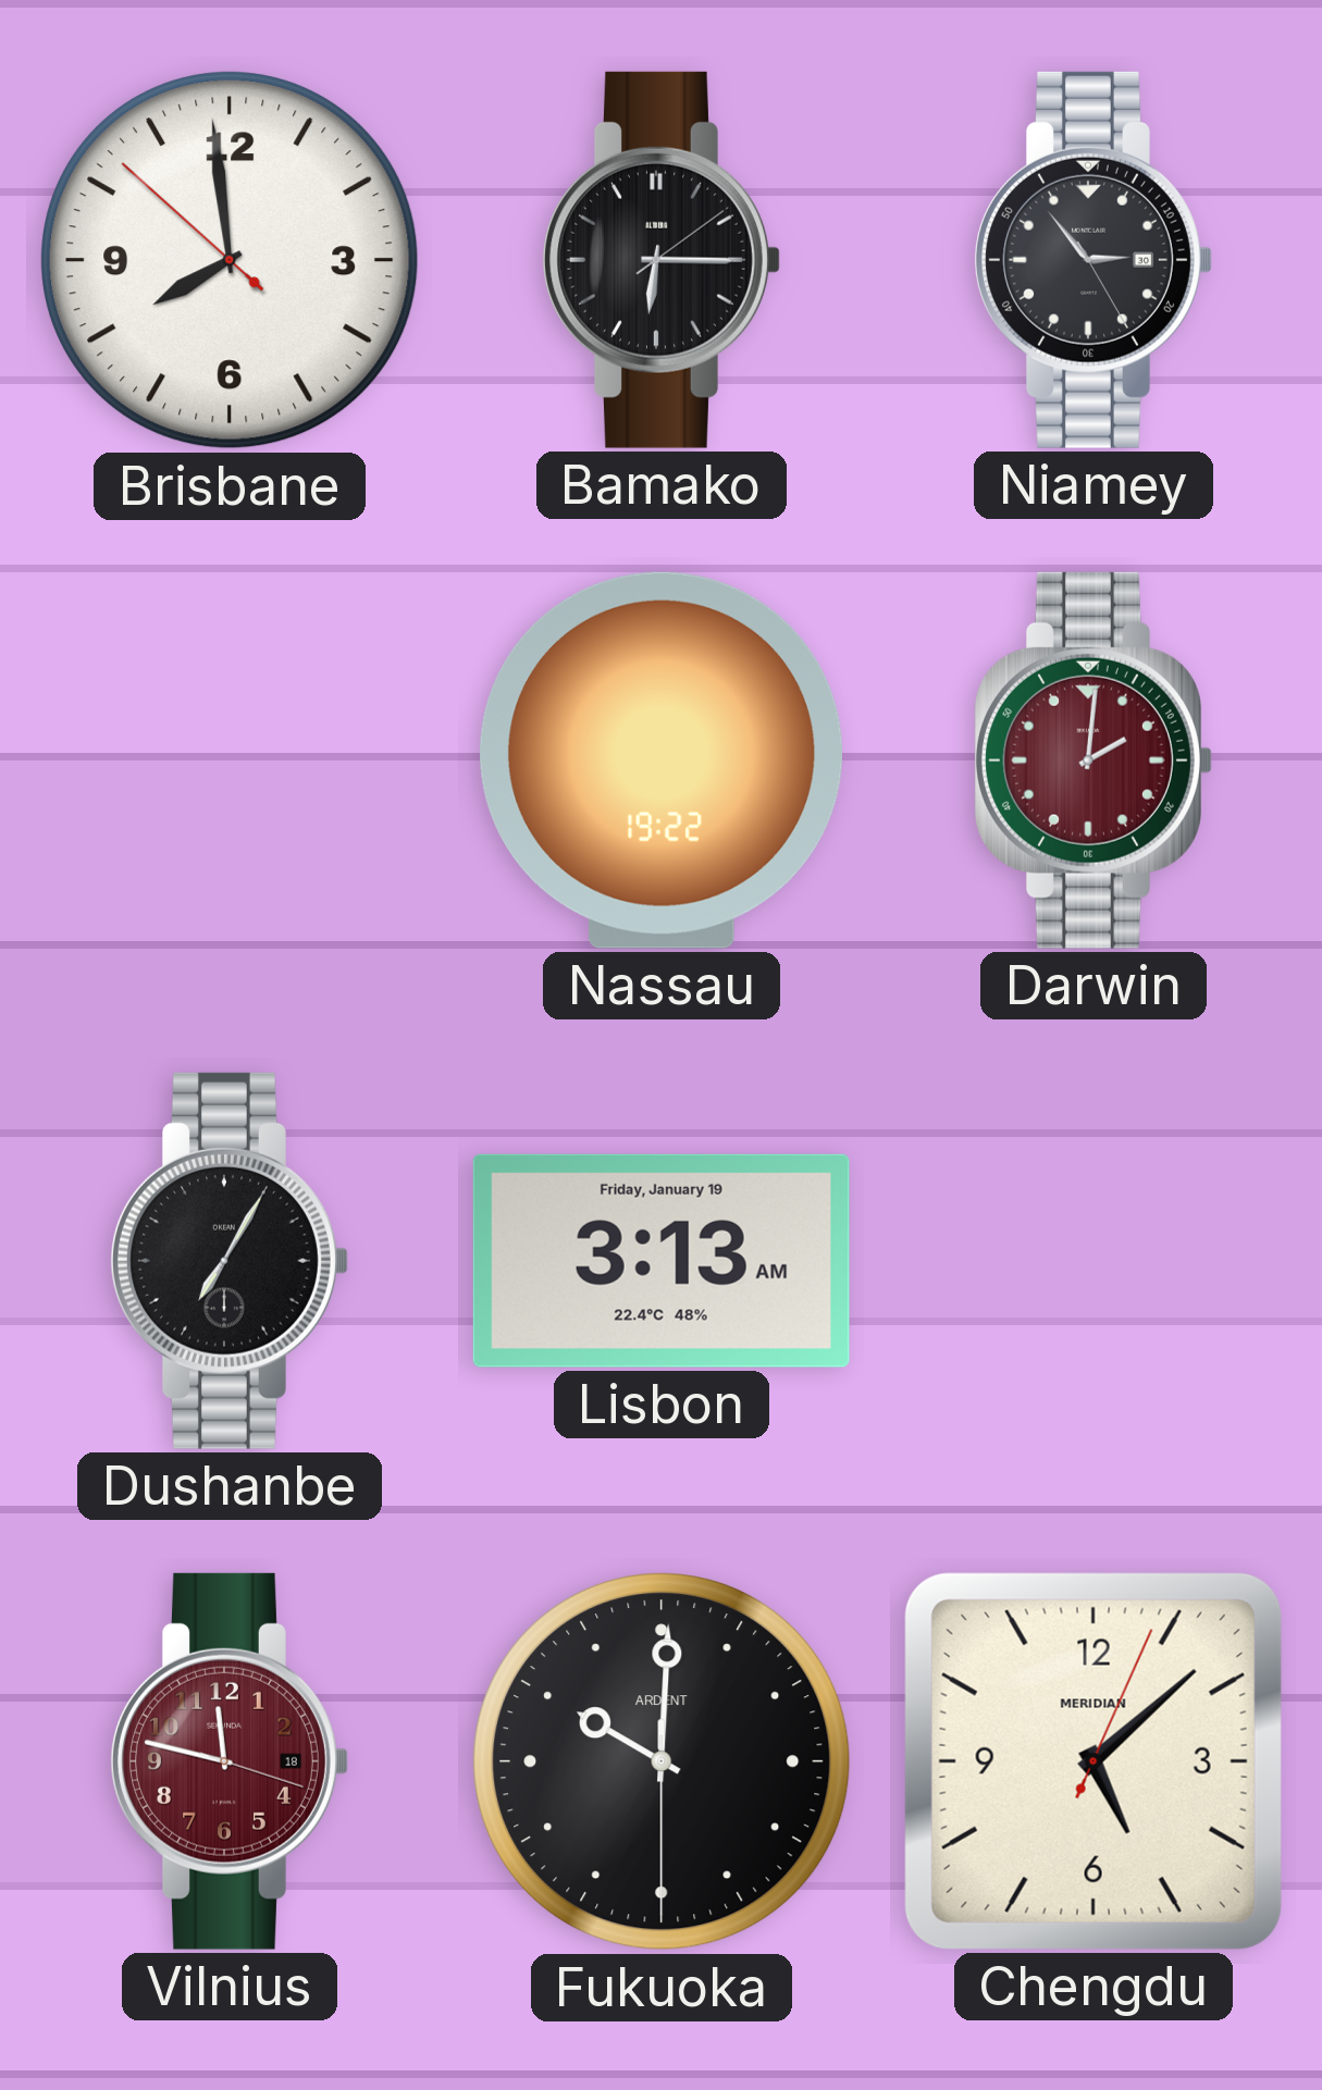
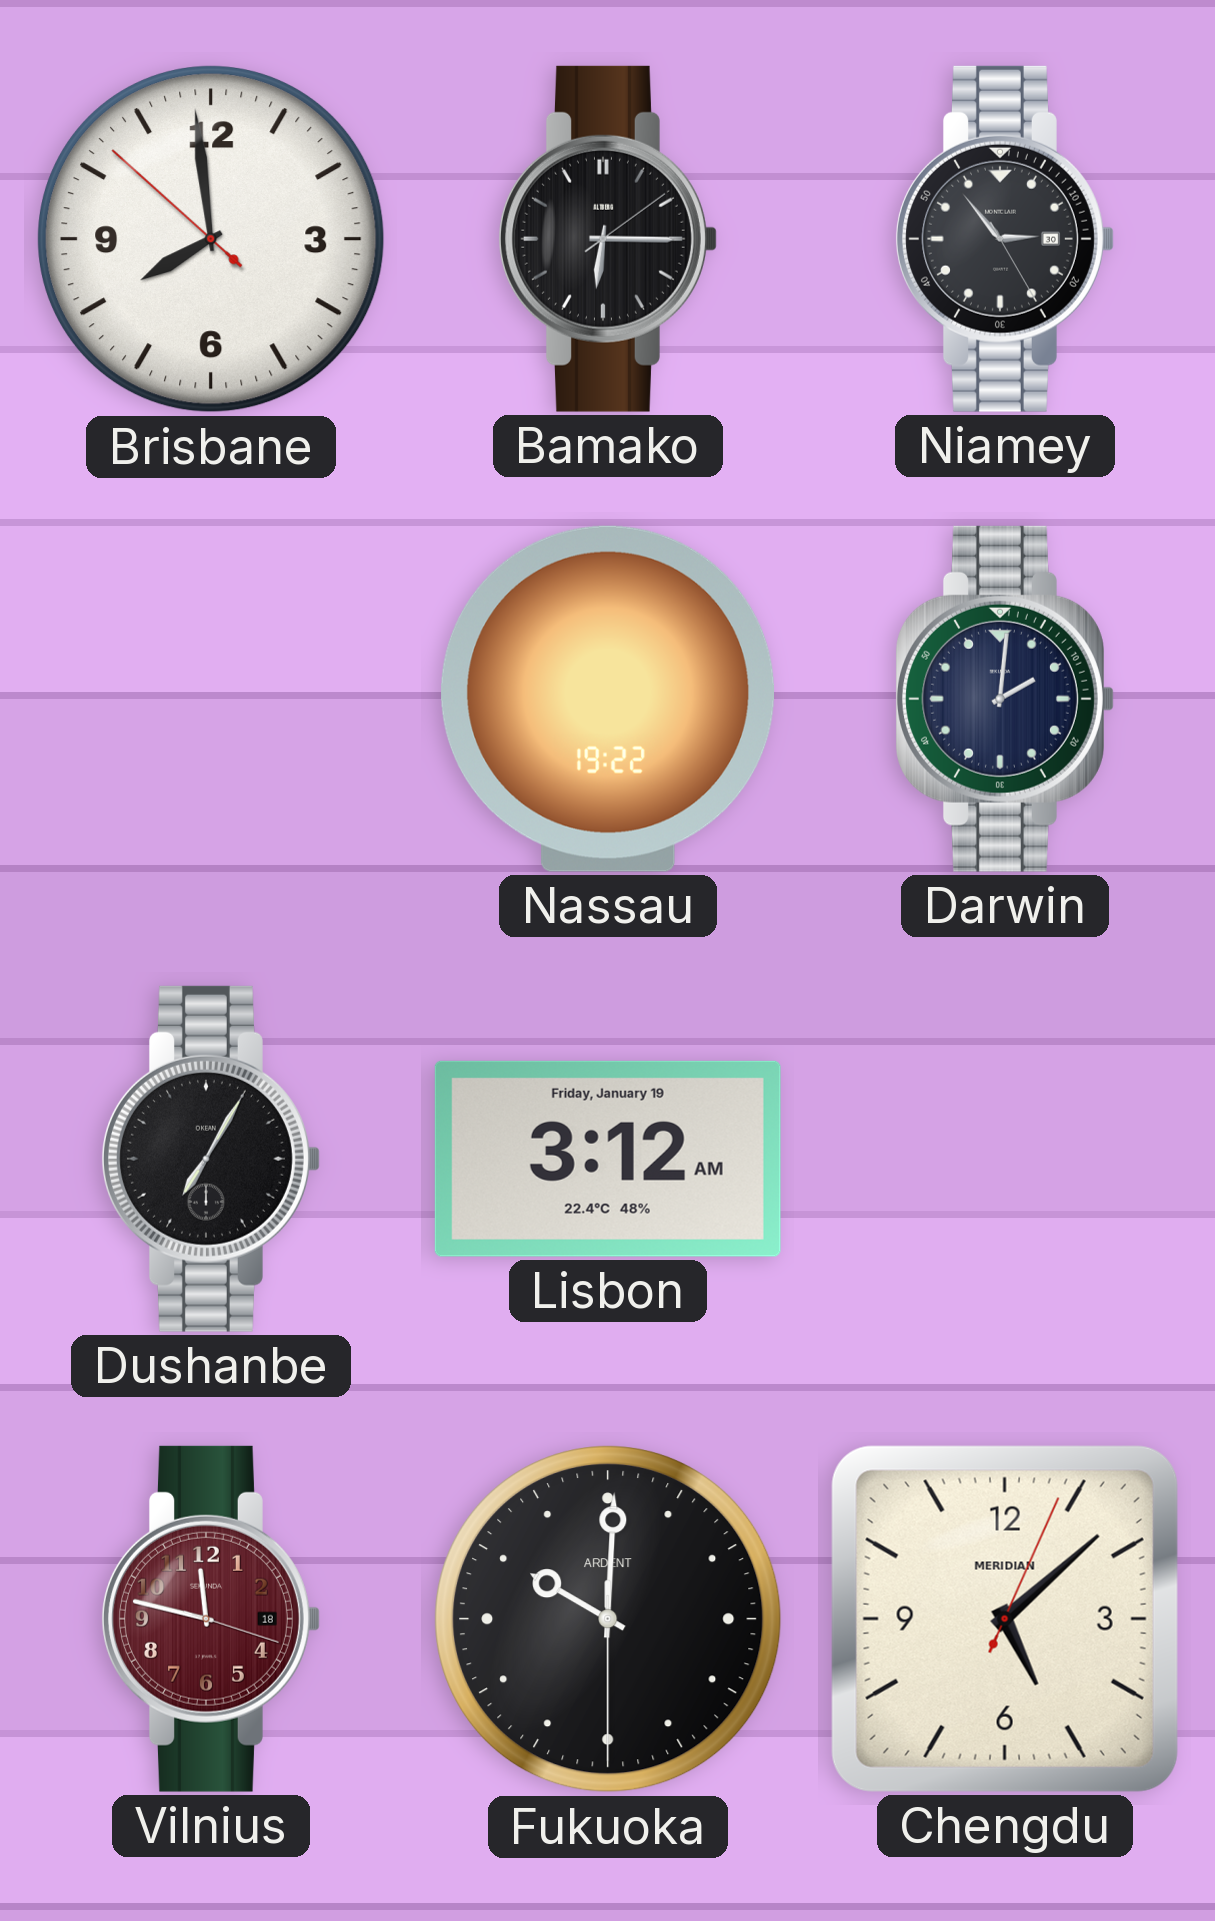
Darwin dial: burgundy -> navy (1005, 699)
Lisbon: 3:13 -> 3:12 (608, 1159)
